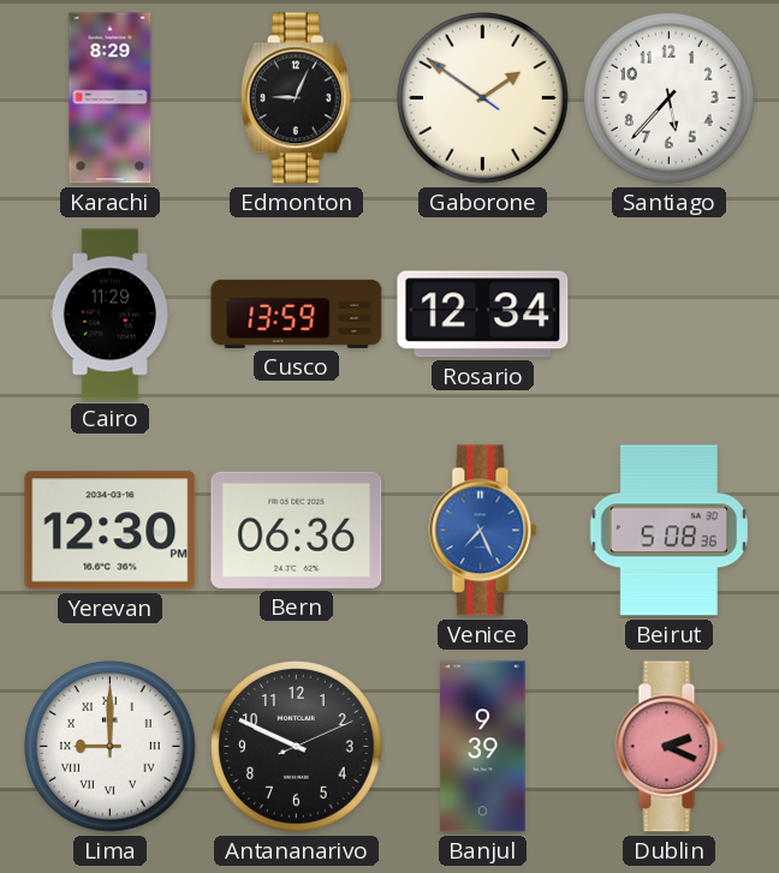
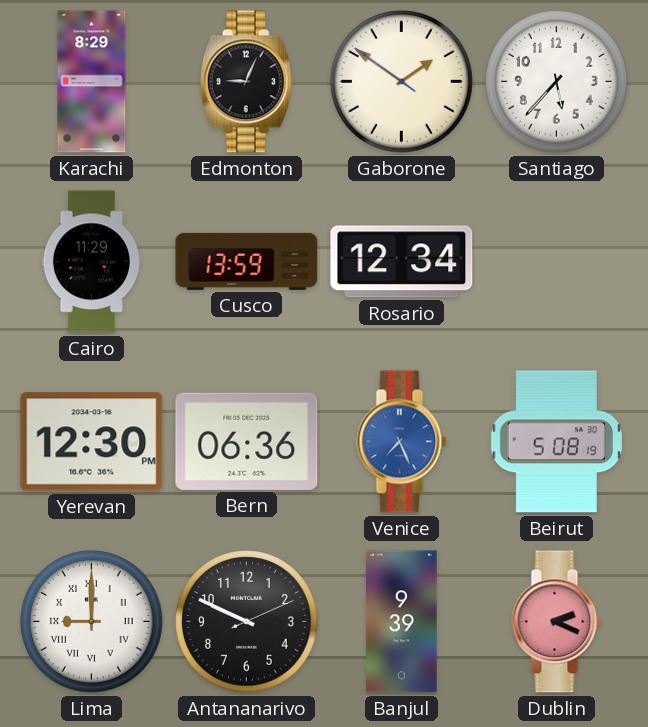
Beirut: 5:08:36 -> 5:08:19 (556, 442)
